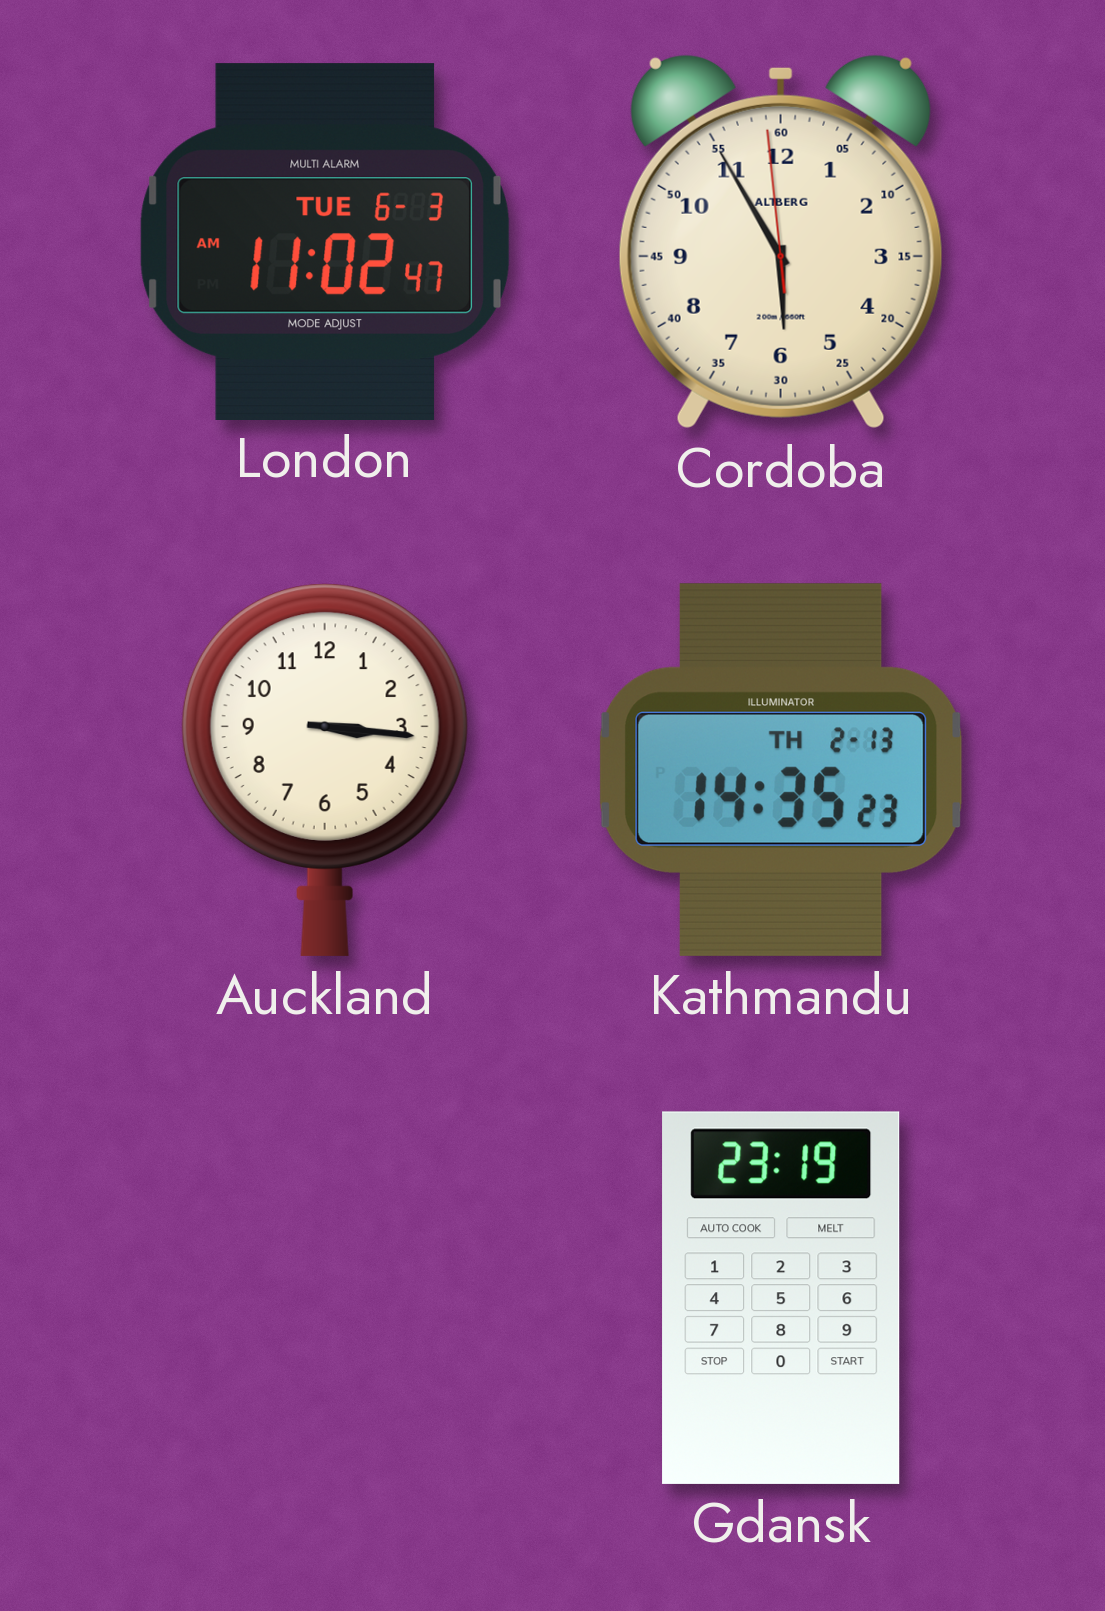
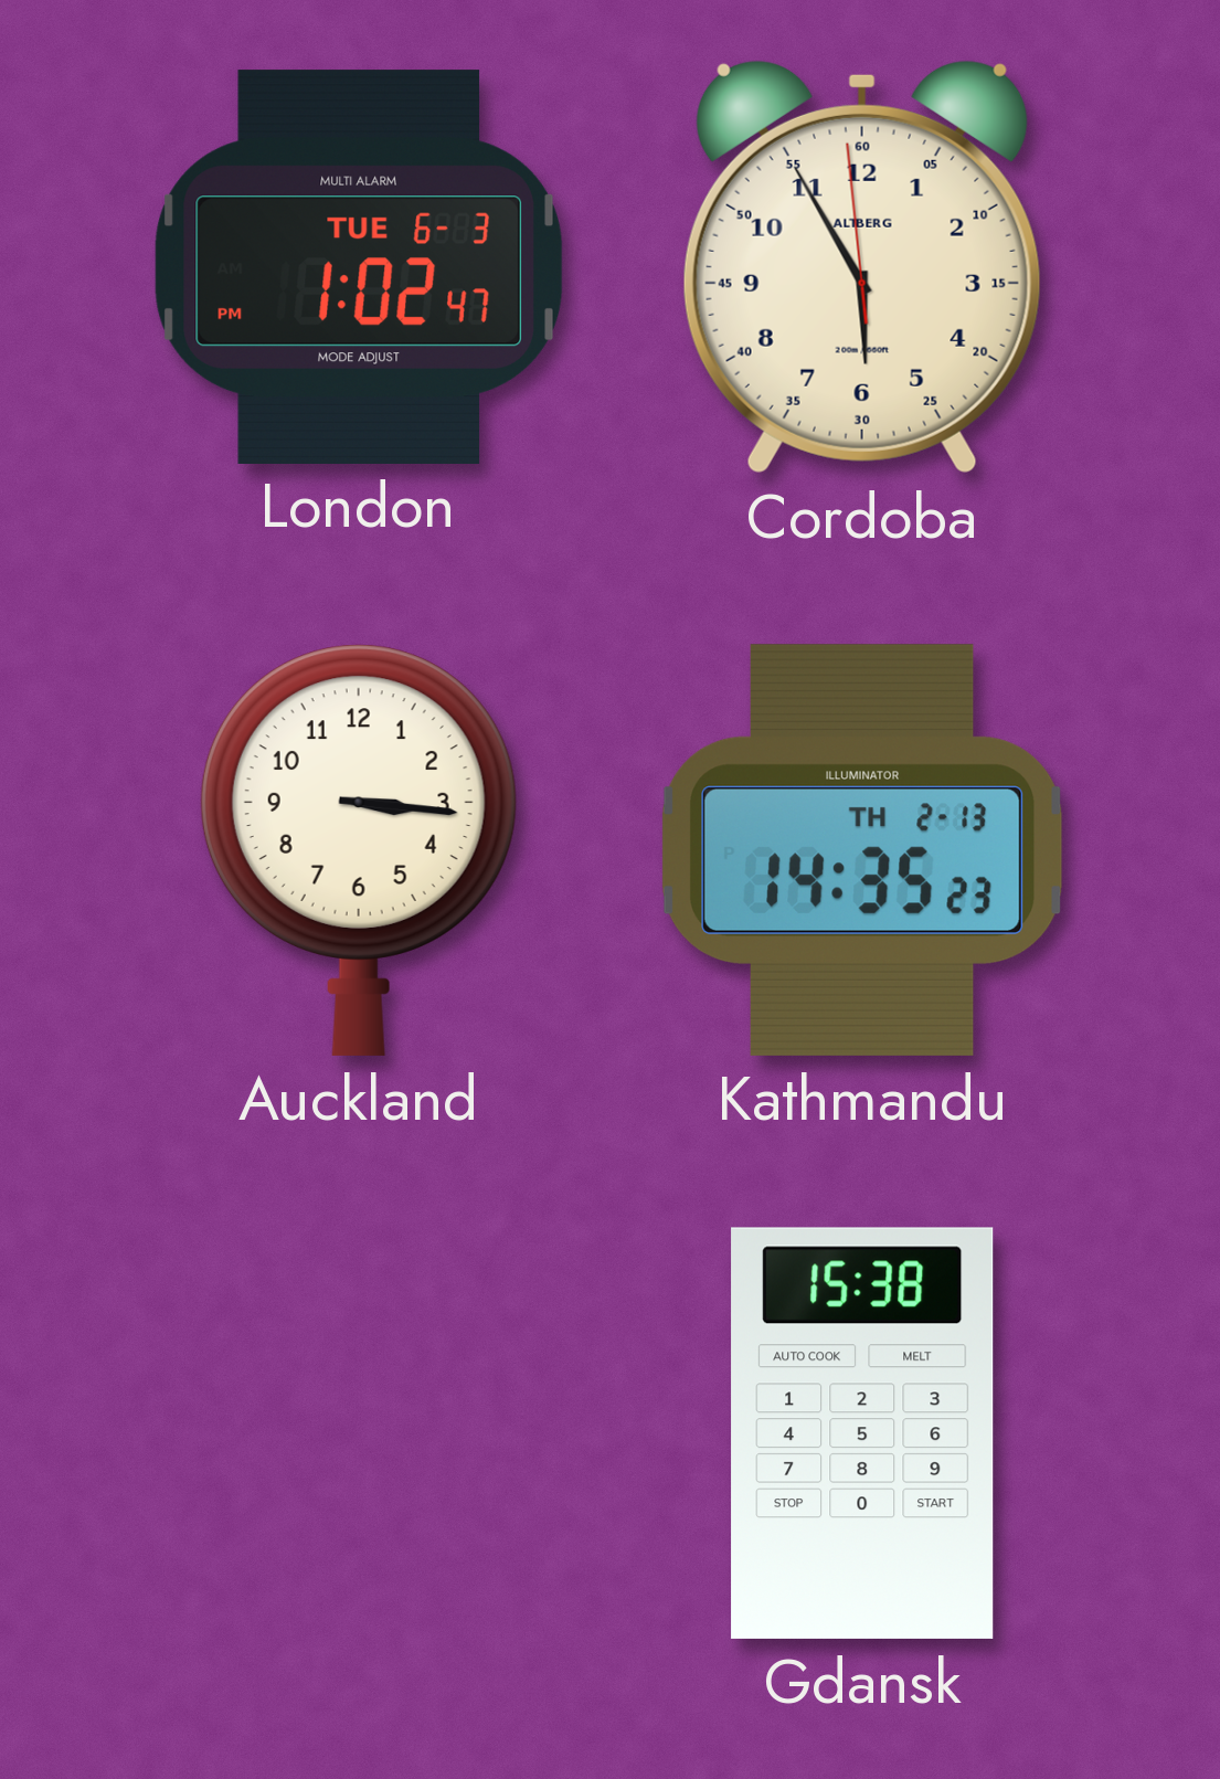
London: 11:02 -> 1:02 (359, 266)
Gdansk: 23:19 -> 15:38 (862, 1433)
